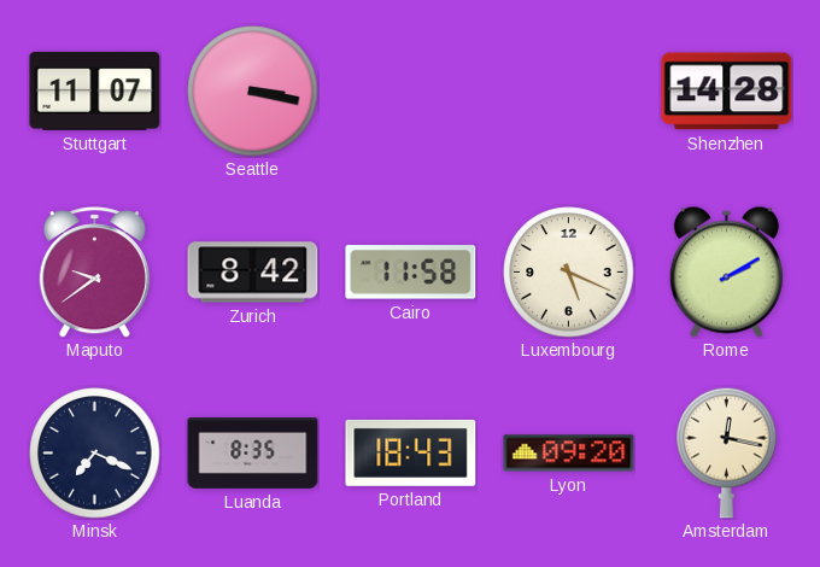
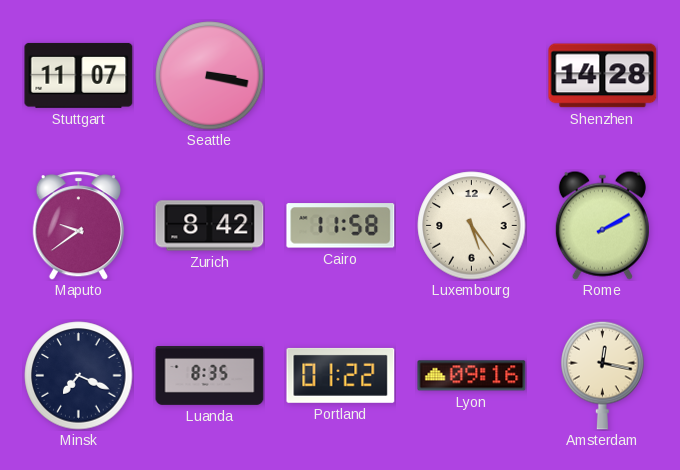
Luxembourg: 5:19 -> 5:24 (472, 226)
Portland: 18:43 -> 01:22 (341, 375)
Lyon: 09:20 -> 09:16 (472, 376)
